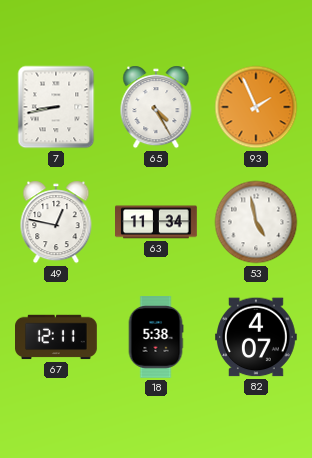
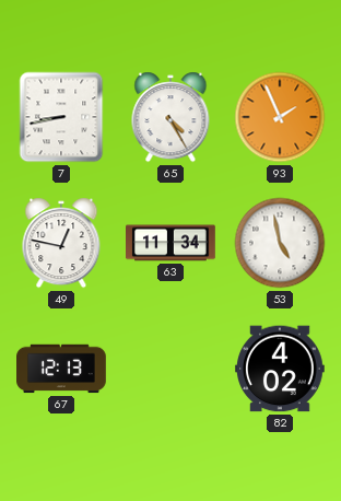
67: 12:11 -> 12:13 (62, 369)
18: 5:38 -> none (156, 337)
82: 4:07 -> 4:02 (281, 369)
